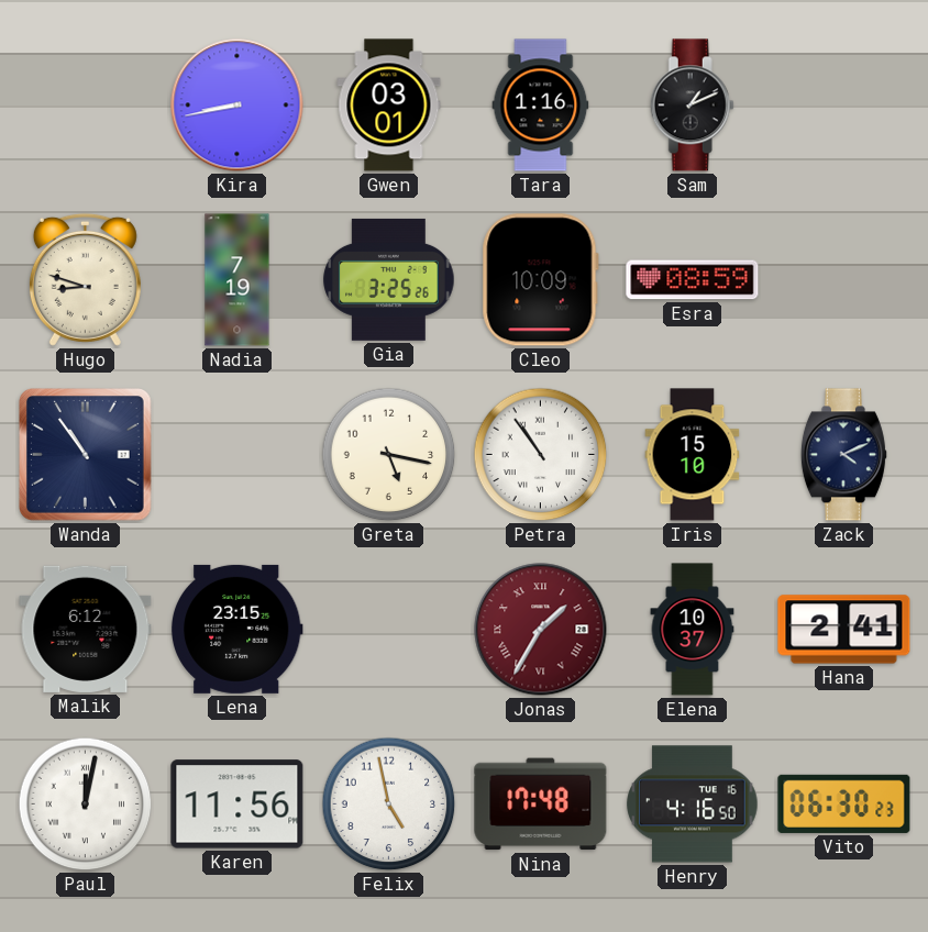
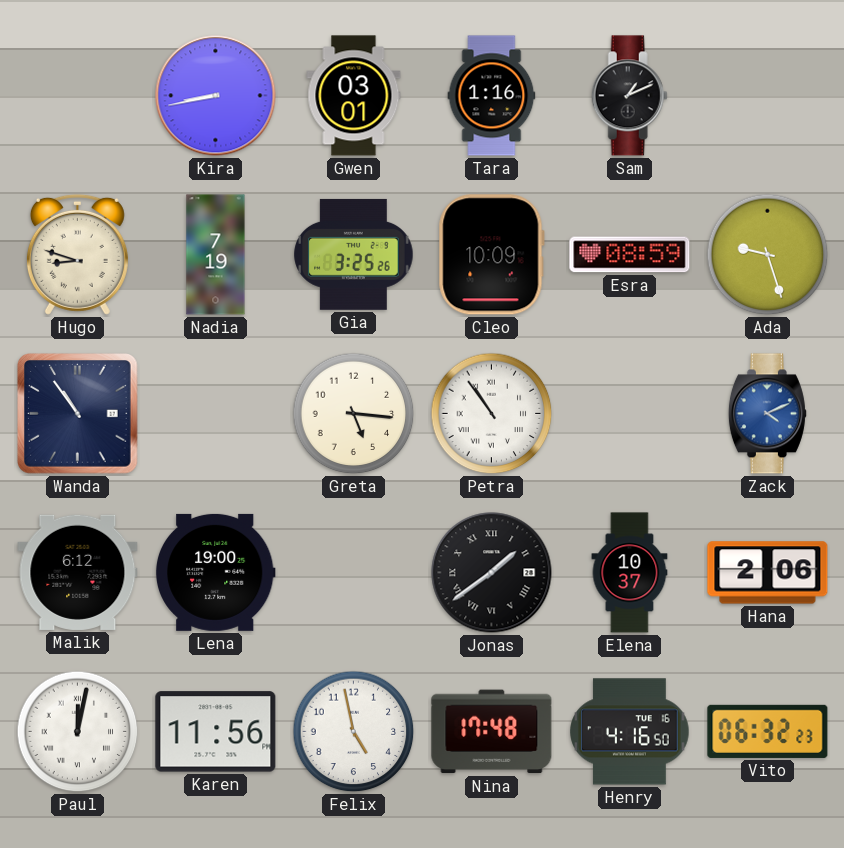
Ada: none -> 9:27 (768, 255)
Greta: 5:17 -> 5:16 (354, 414)
Iris: 15:10 -> none (693, 455)
Zack dial: navy -> blue (767, 414)
Lena: 23:15 -> 19:00 (215, 572)
Jonas: 1:35 -> 1:39 (492, 573)
Jonas dial: burgundy -> black (492, 573)
Hana: 2:41 -> 2:06 (768, 573)
Vito: 06:30 -> 06:32 (768, 731)
